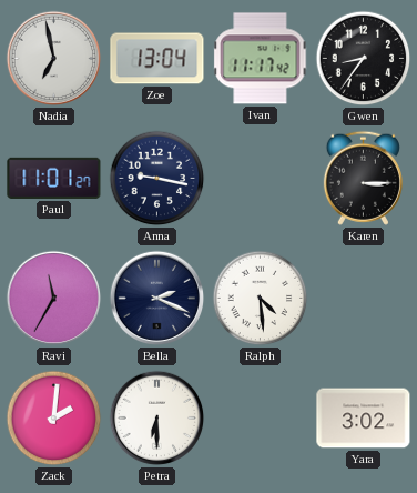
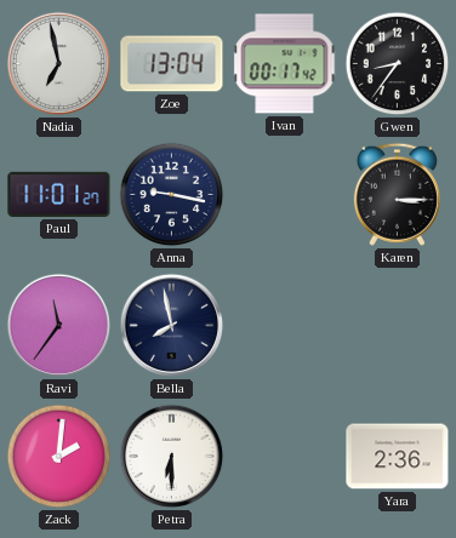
Ivan: 11:17 -> 00:17 (285, 64)
Ravi: 11:35 -> 11:36 (59, 326)
Bella: 2:19 -> 7:58 (172, 326)
Ralph: 4:29 -> none (261, 299)
Yara: 3:02 -> 2:36 (398, 457)
